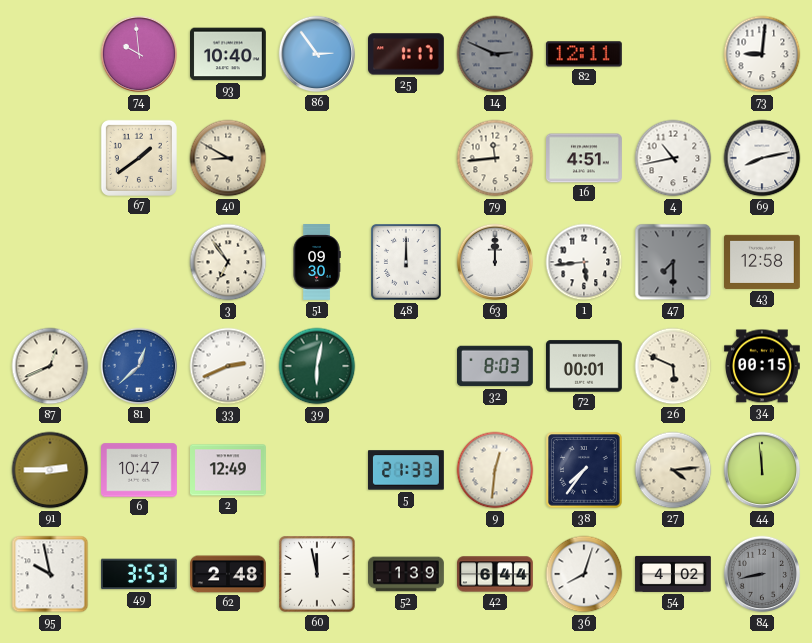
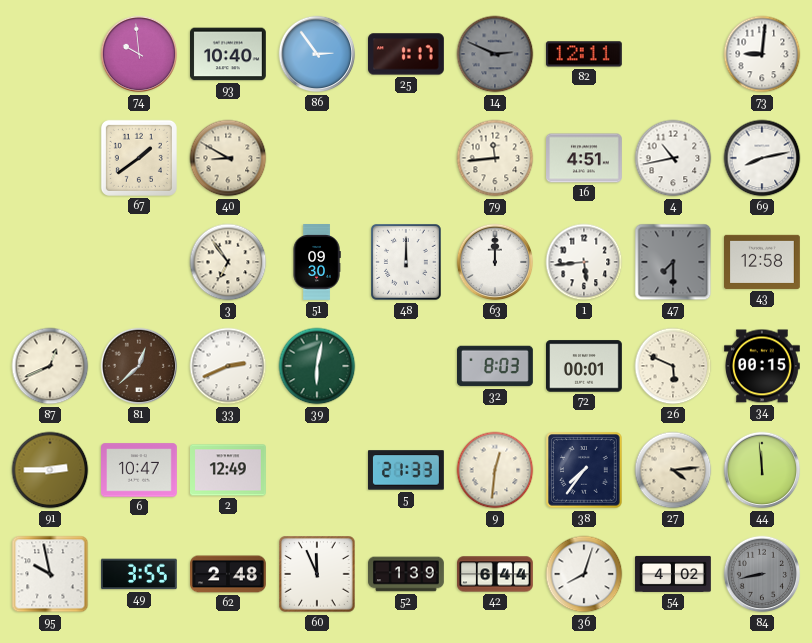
81 dial: blue -> brown (139, 366)
49: 3:53 -> 3:55 (140, 574)
60: 11:58 -> 11:56 (317, 574)
